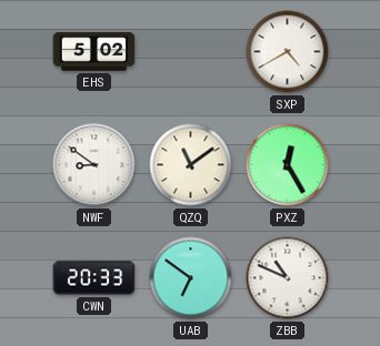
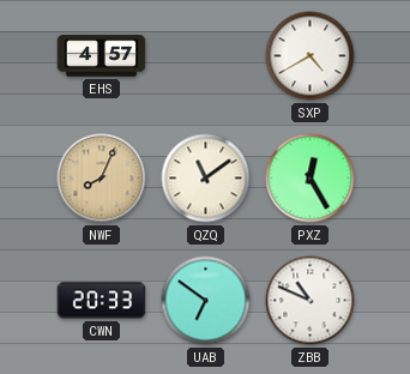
EHS: 5:02 -> 4:57 (102, 56)
NWF: 8:51 -> 8:04 (102, 179)
NWF dial: white -> champagne (102, 179)
